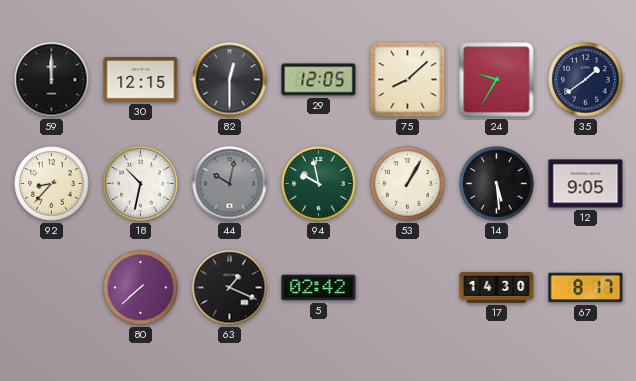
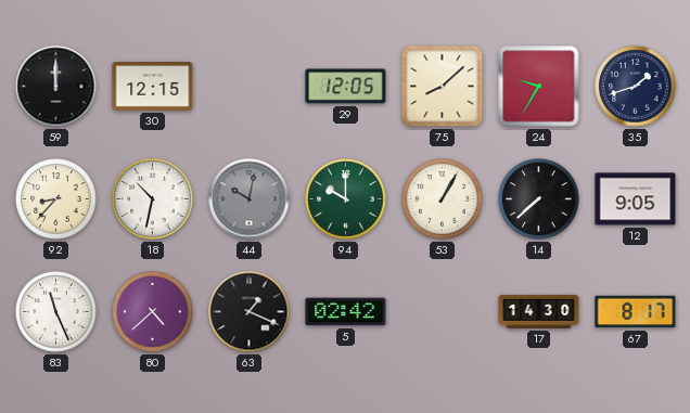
82: 12:30 -> none (230, 80)
35: 1:39 -> 1:42 (636, 87)
94: 9:58 -> 10:00 (346, 199)
14: 5:29 -> 7:38 (539, 199)
83: none -> 11:26 (56, 312)
80: 7:38 -> 4:38 (153, 312)
